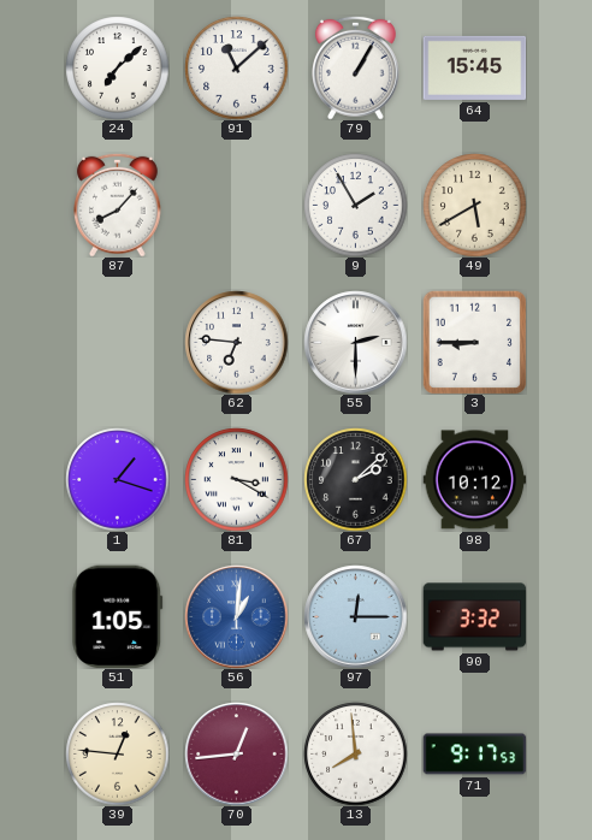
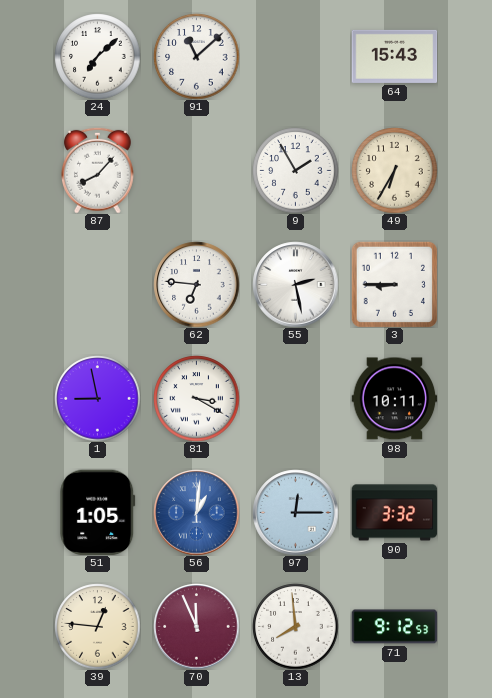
79: 1:05 -> none (356, 67)
64: 15:45 -> 15:43 (394, 56)
49: 5:40 -> 6:35 (394, 170)
55: 2:30 -> 2:28 (295, 284)
1: 1:18 -> 8:58 (97, 398)
67: 2:08 -> none (355, 479)
98: 10:12 -> 10:11 (394, 399)
70: 12:44 -> 11:56 (196, 626)
71: 9:17 -> 9:12 (394, 627)
